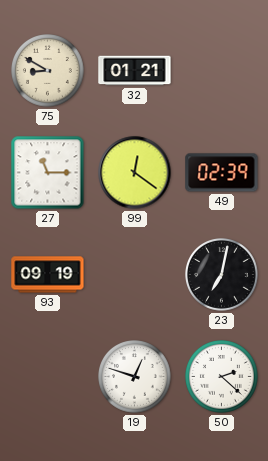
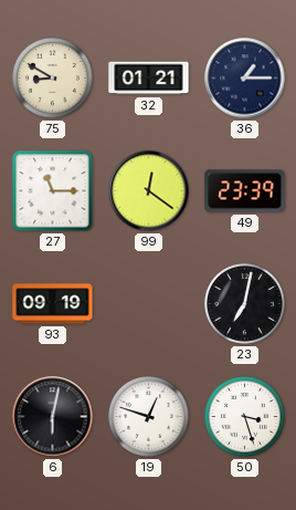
36: none -> 1:15 (245, 79)
49: 02:39 -> 23:39 (245, 191)
6: none -> 6:02 (53, 417)
50: 2:22 -> 3:27 (245, 417)
